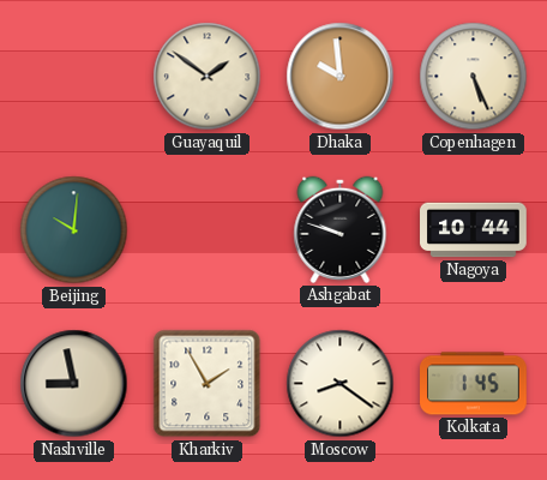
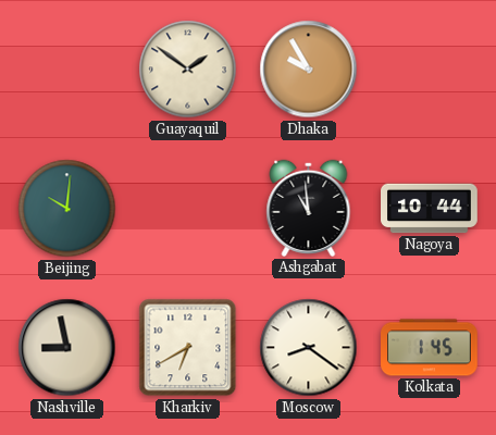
Dhaka: 9:59 -> 9:55 (309, 70)
Copenhagen: 5:26 -> none (474, 77)
Ashgabat: 9:48 -> 10:59 (309, 208)
Kharkiv: 1:55 -> 6:40 (188, 348)
